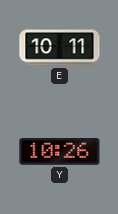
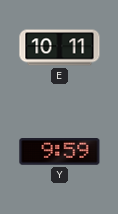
Y: 10:26 -> 9:59 (60, 152)
